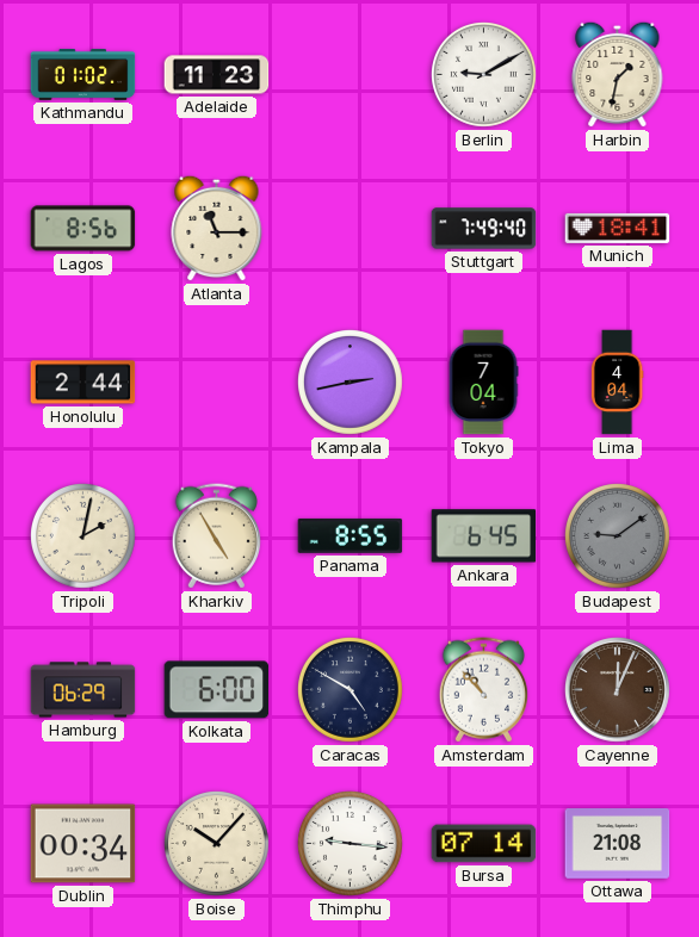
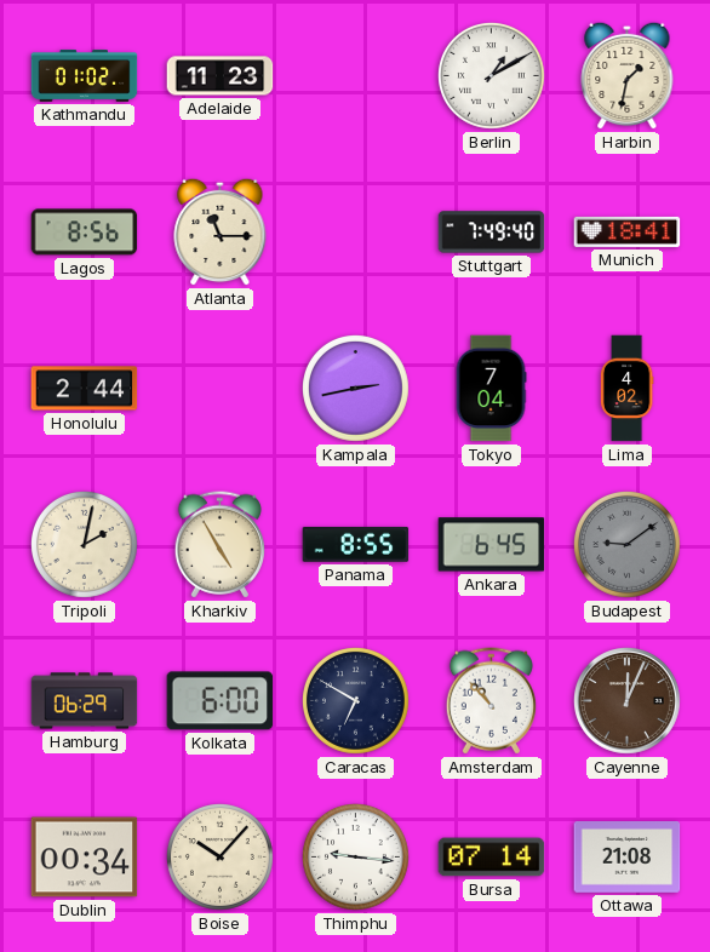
Berlin: 9:10 -> 1:10 (492, 76)
Lima: 4:04 -> 4:02 (626, 389)
Caracas: 4:50 -> 6:50 (356, 701)
